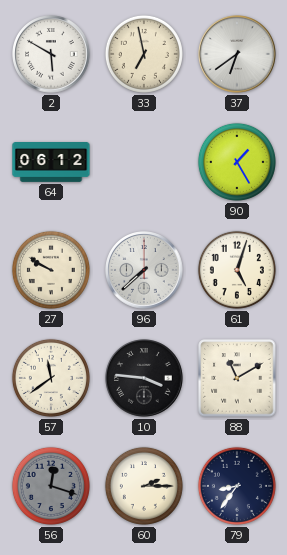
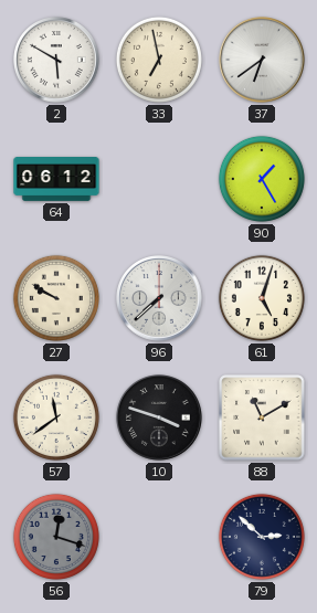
10: 3:46 -> 3:48 (159, 418)
60: 2:15 -> none (144, 486)
79: 8:36 -> 2:52 (262, 537)
